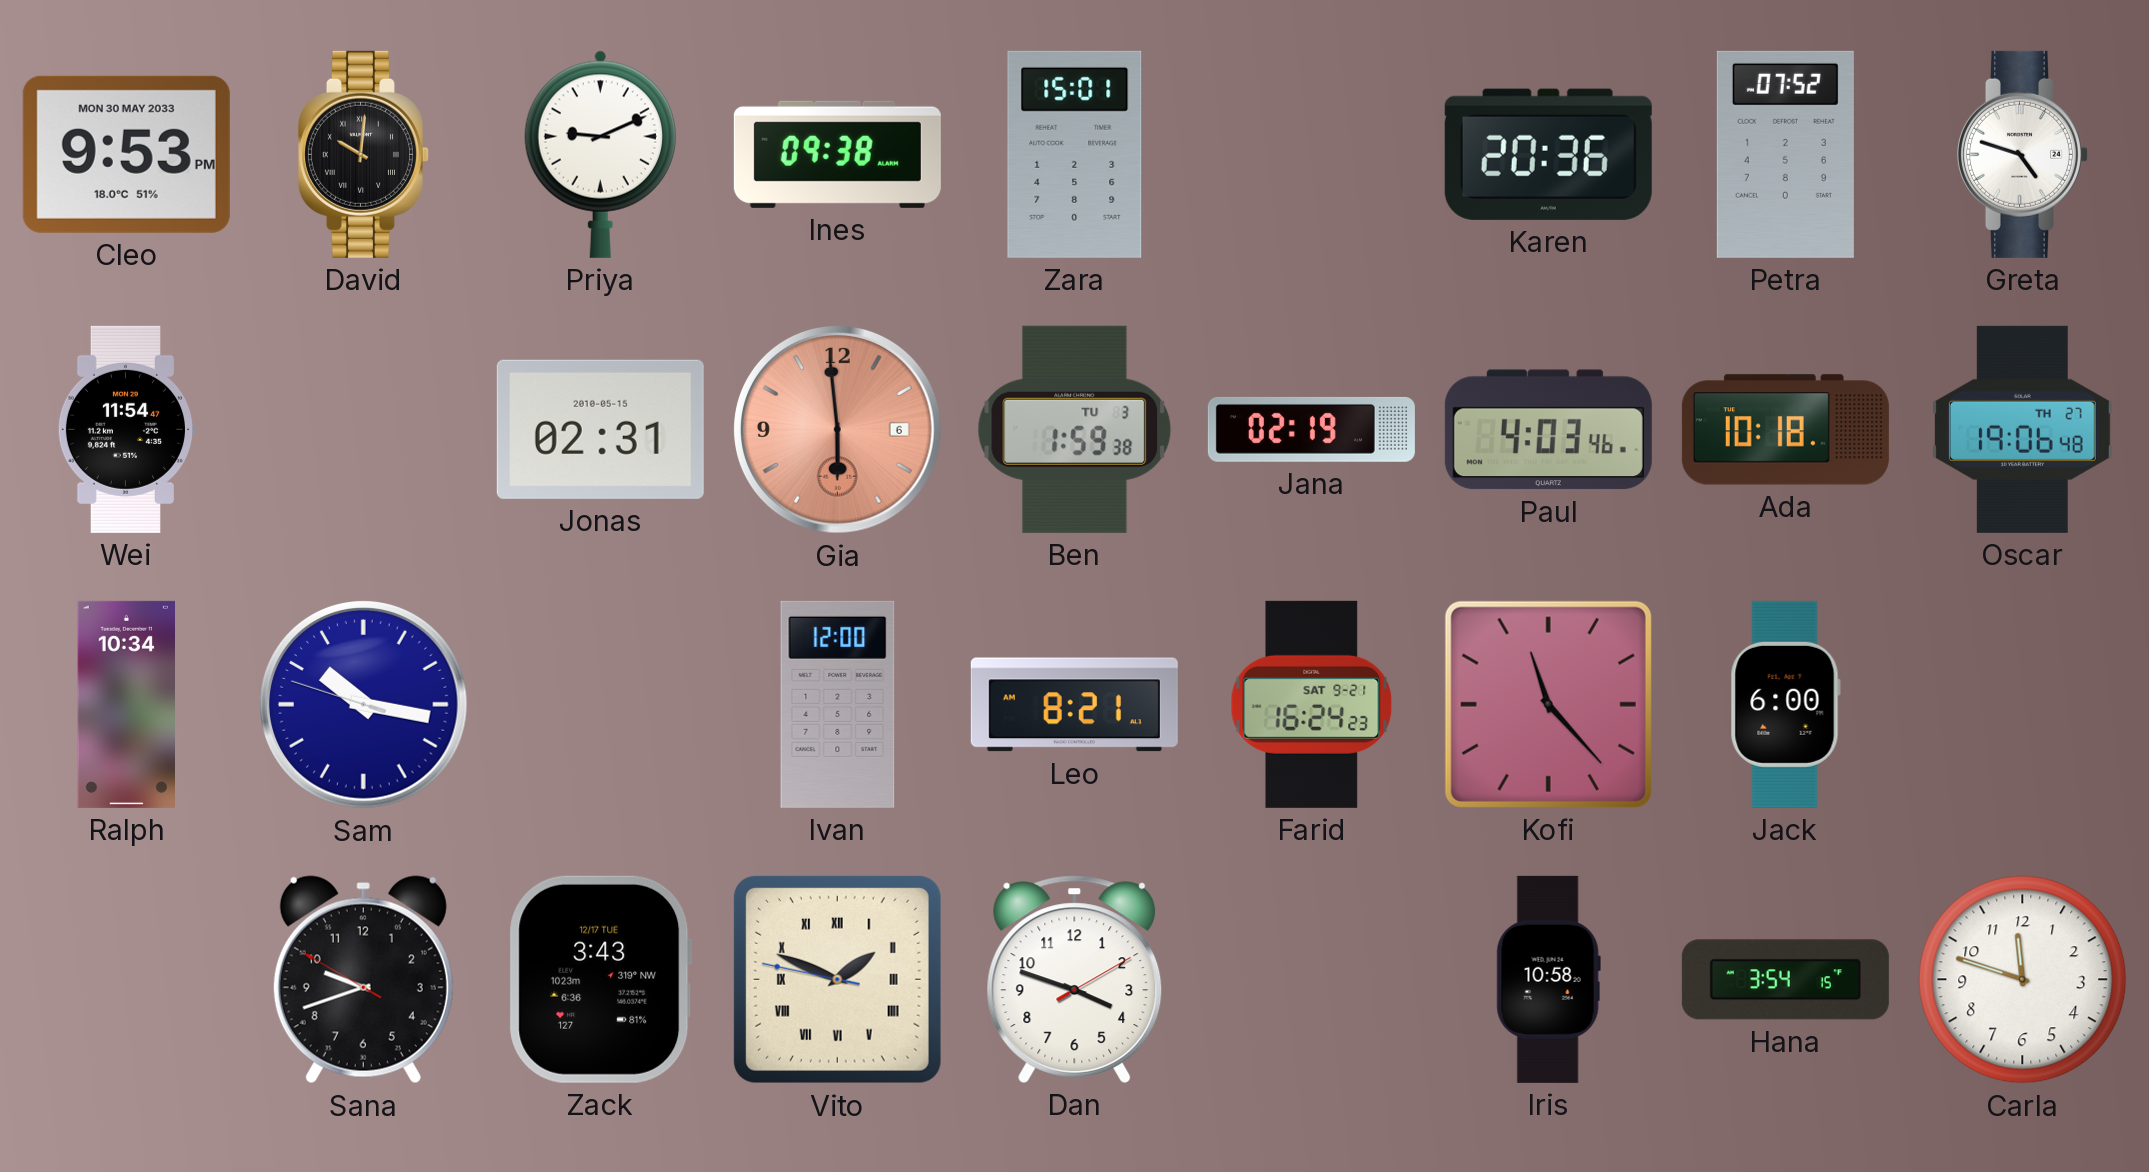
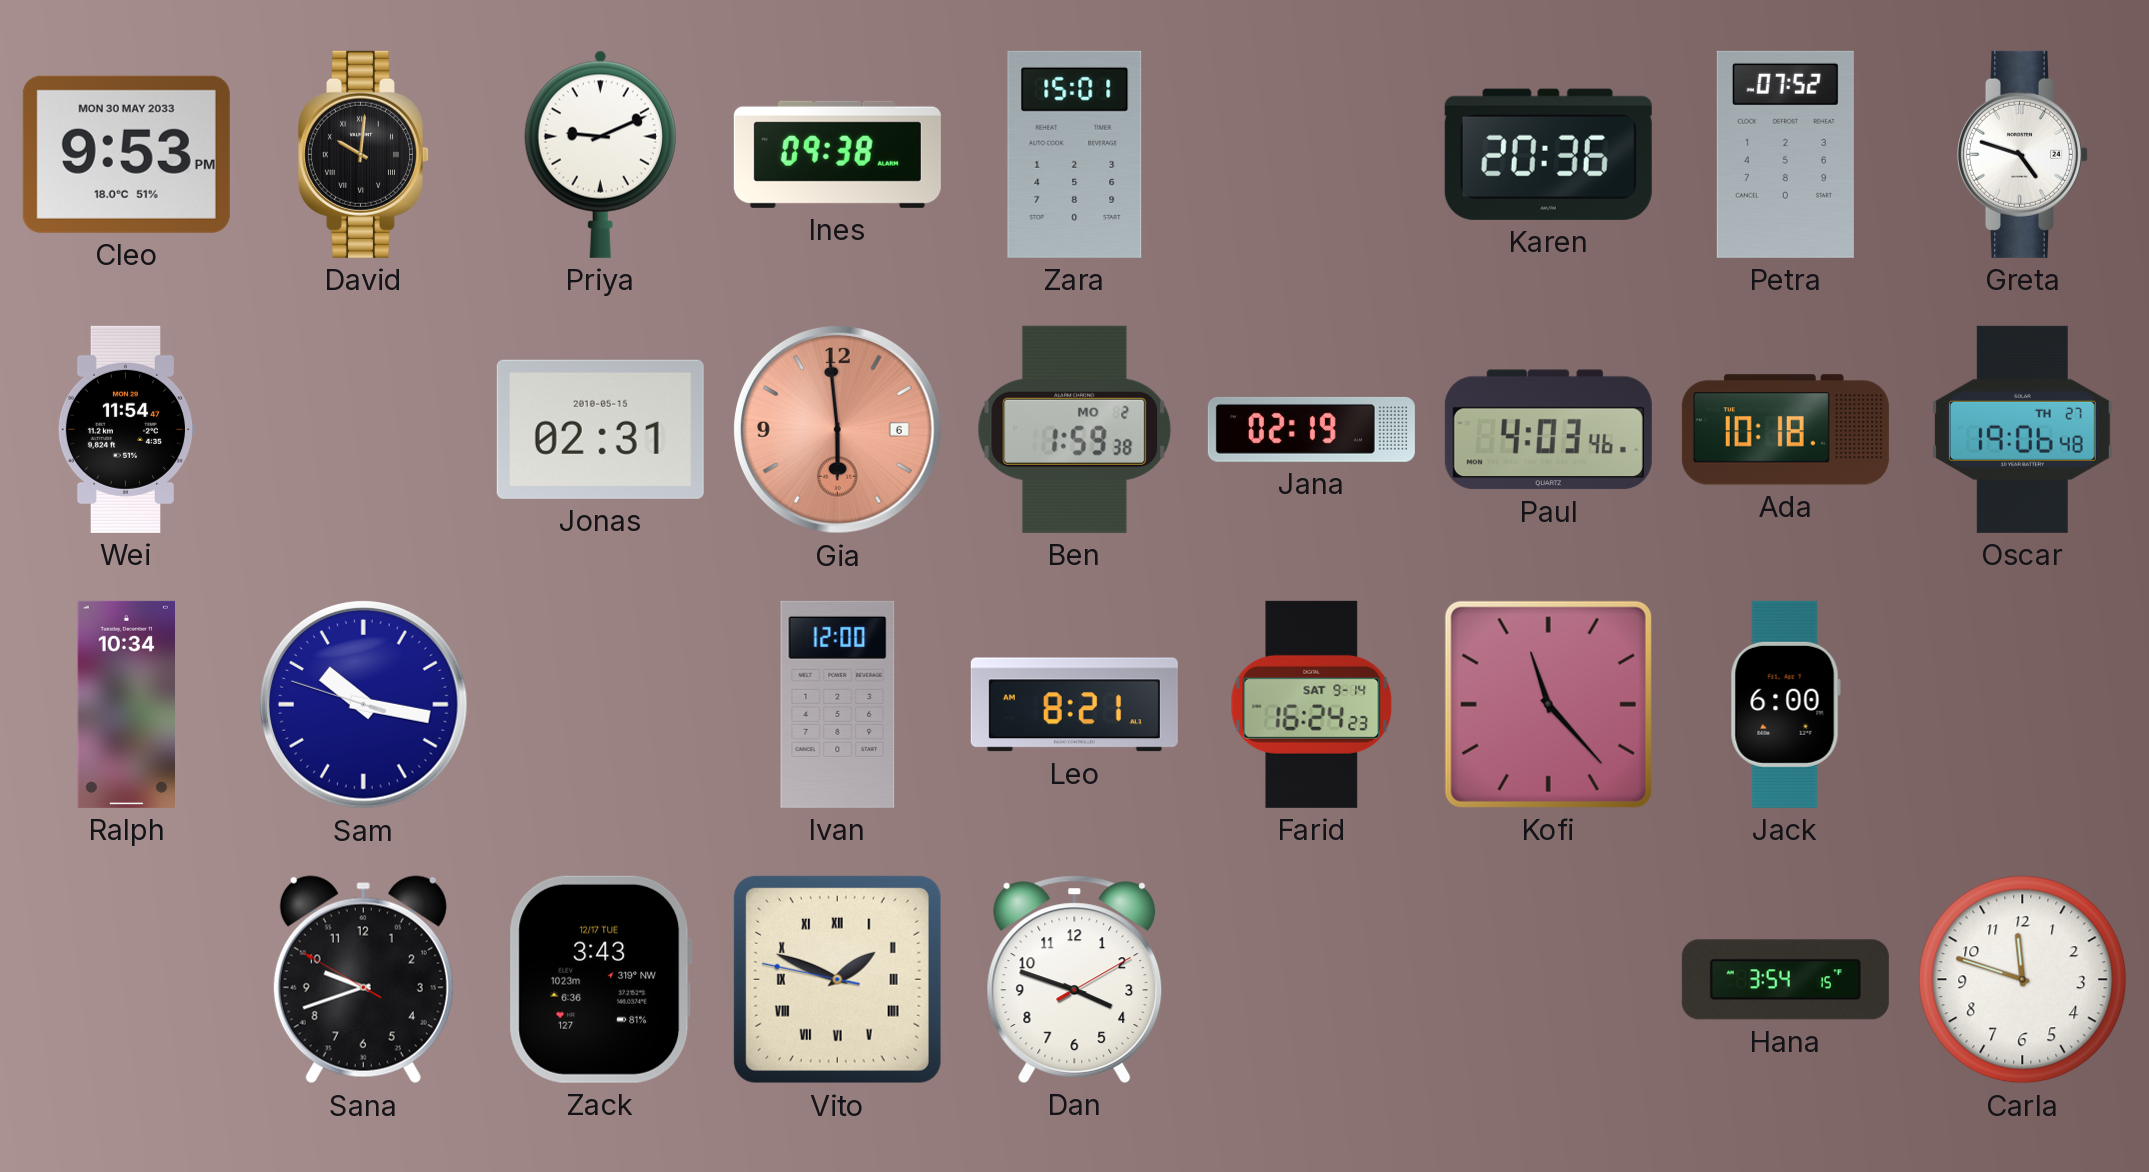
Ben date: TU 3 -> MO 2 (1075, 429)
Farid date: SAT 9-21 -> SAT 9-14 (1312, 704)
Iris: 10:58 -> none (1548, 979)
